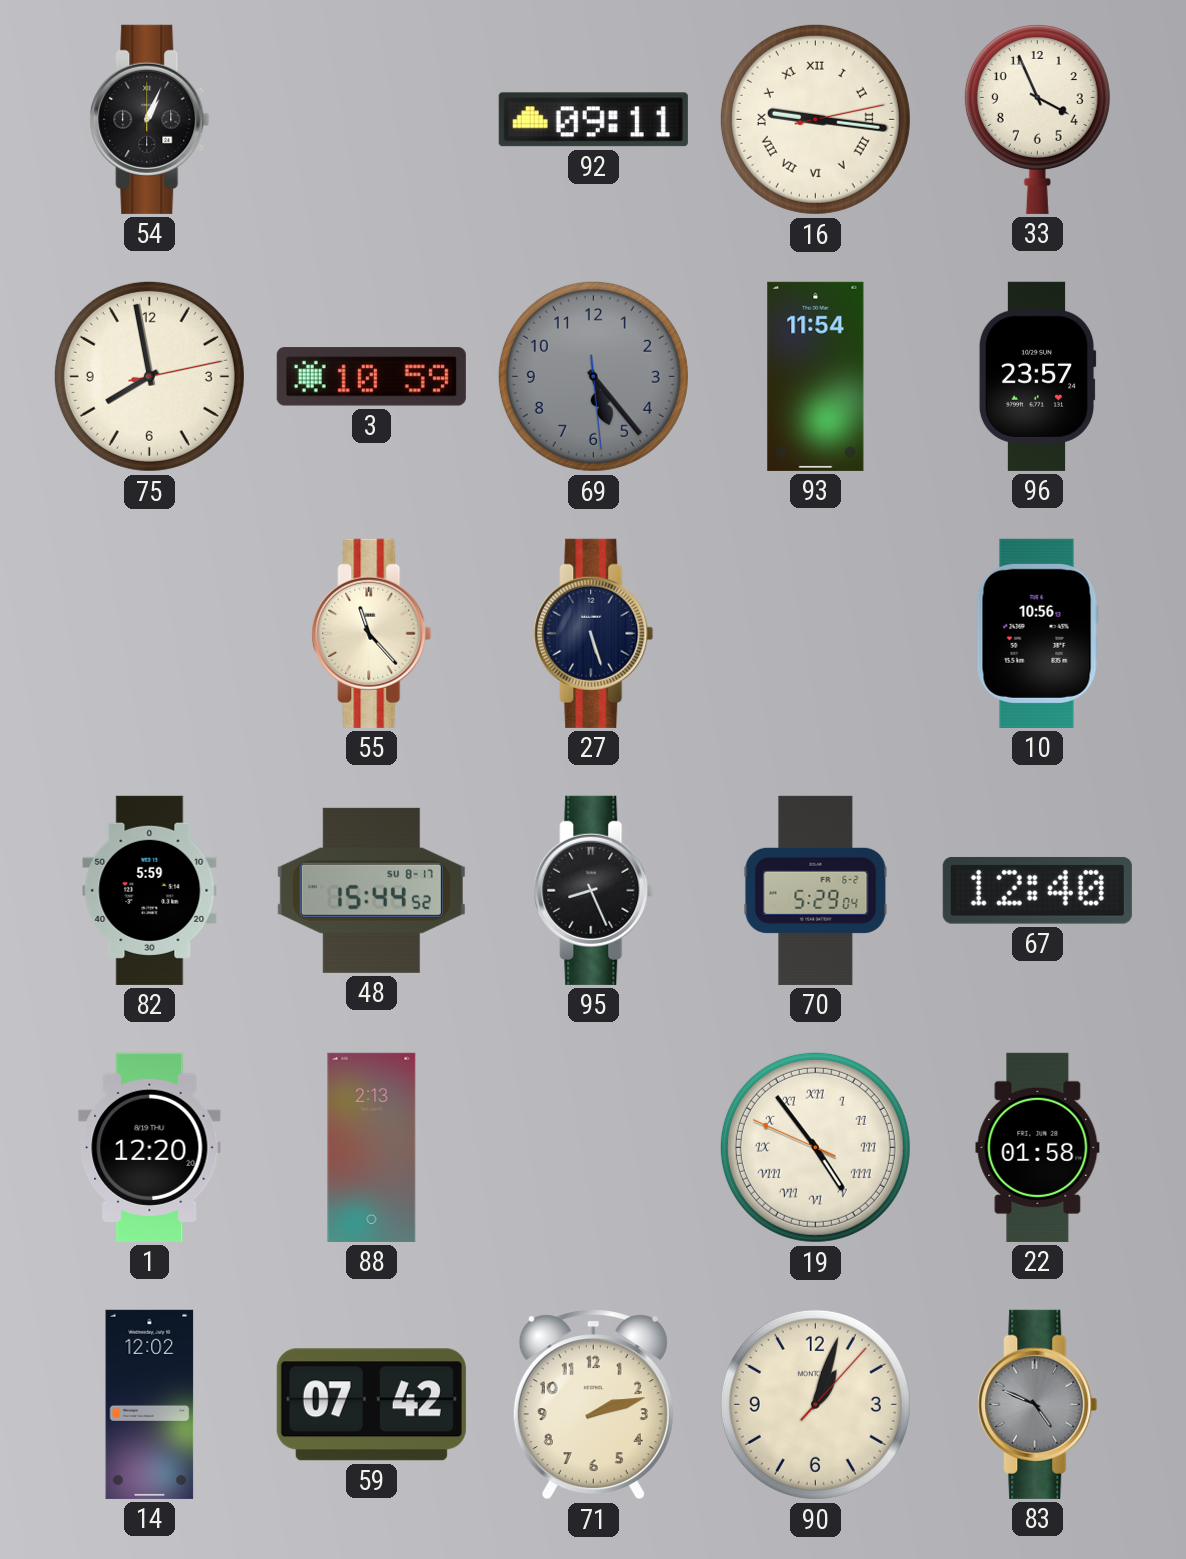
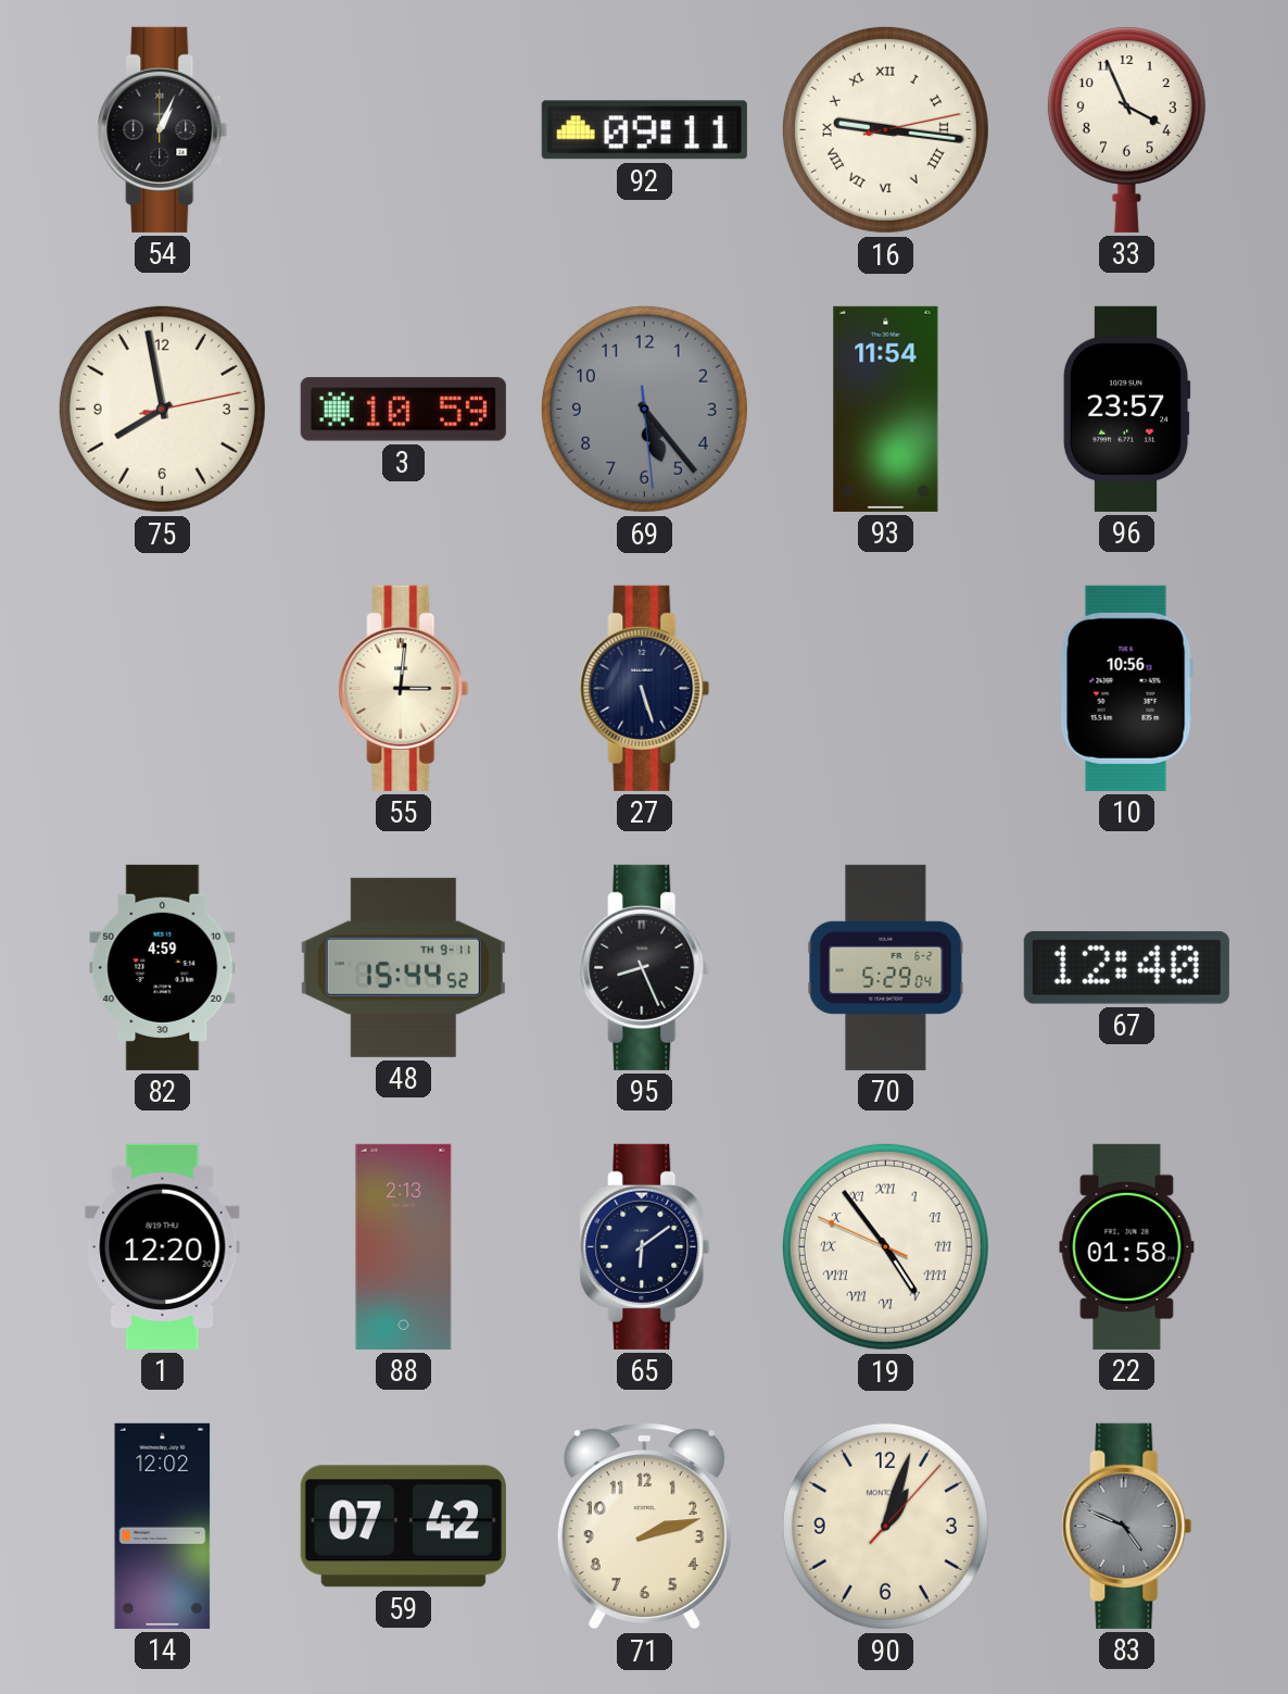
55: 11:23 -> 3:01 (404, 688)
82: 5:59 -> 4:59 (163, 967)
48 date: SU 8-17 -> TH 9-11 (403, 967)
65: none -> 6:09 (645, 1246)
